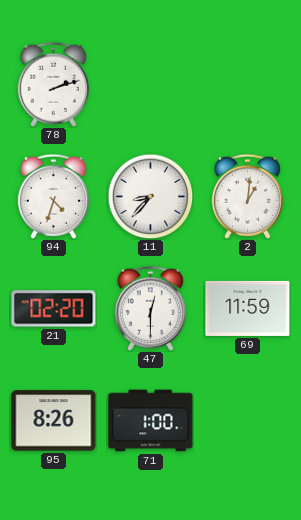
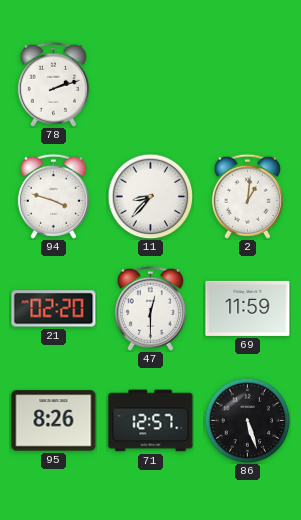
94: 4:33 -> 3:48 (53, 196)
71: 1:00 -> 12:57 (151, 421)
86: none -> 5:27 (247, 420)
